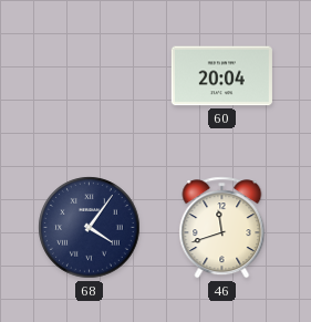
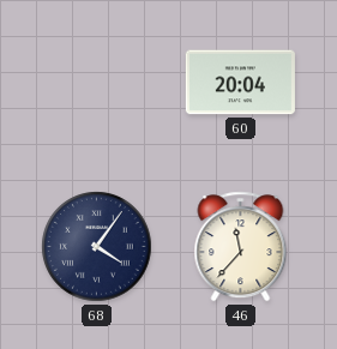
46: 11:42 -> 11:37 (241, 247)
